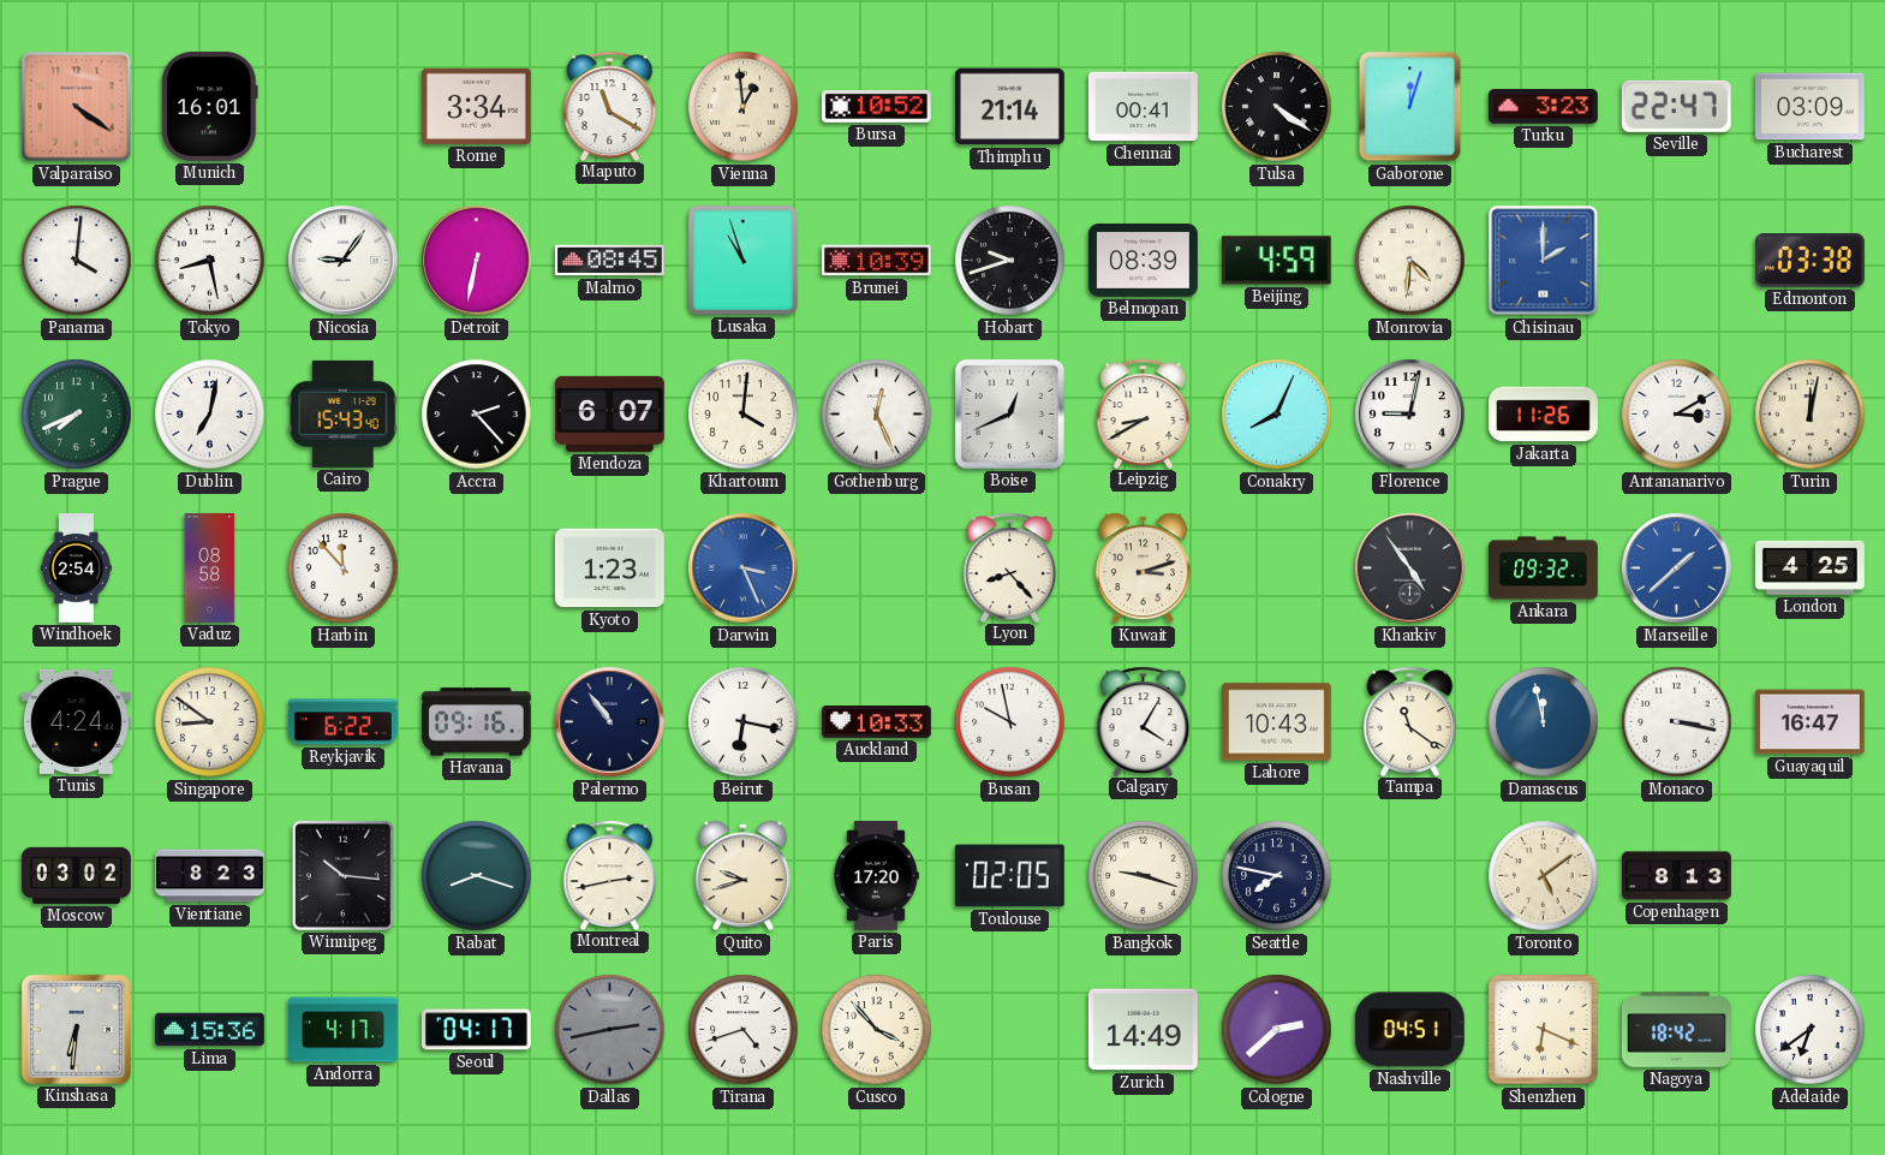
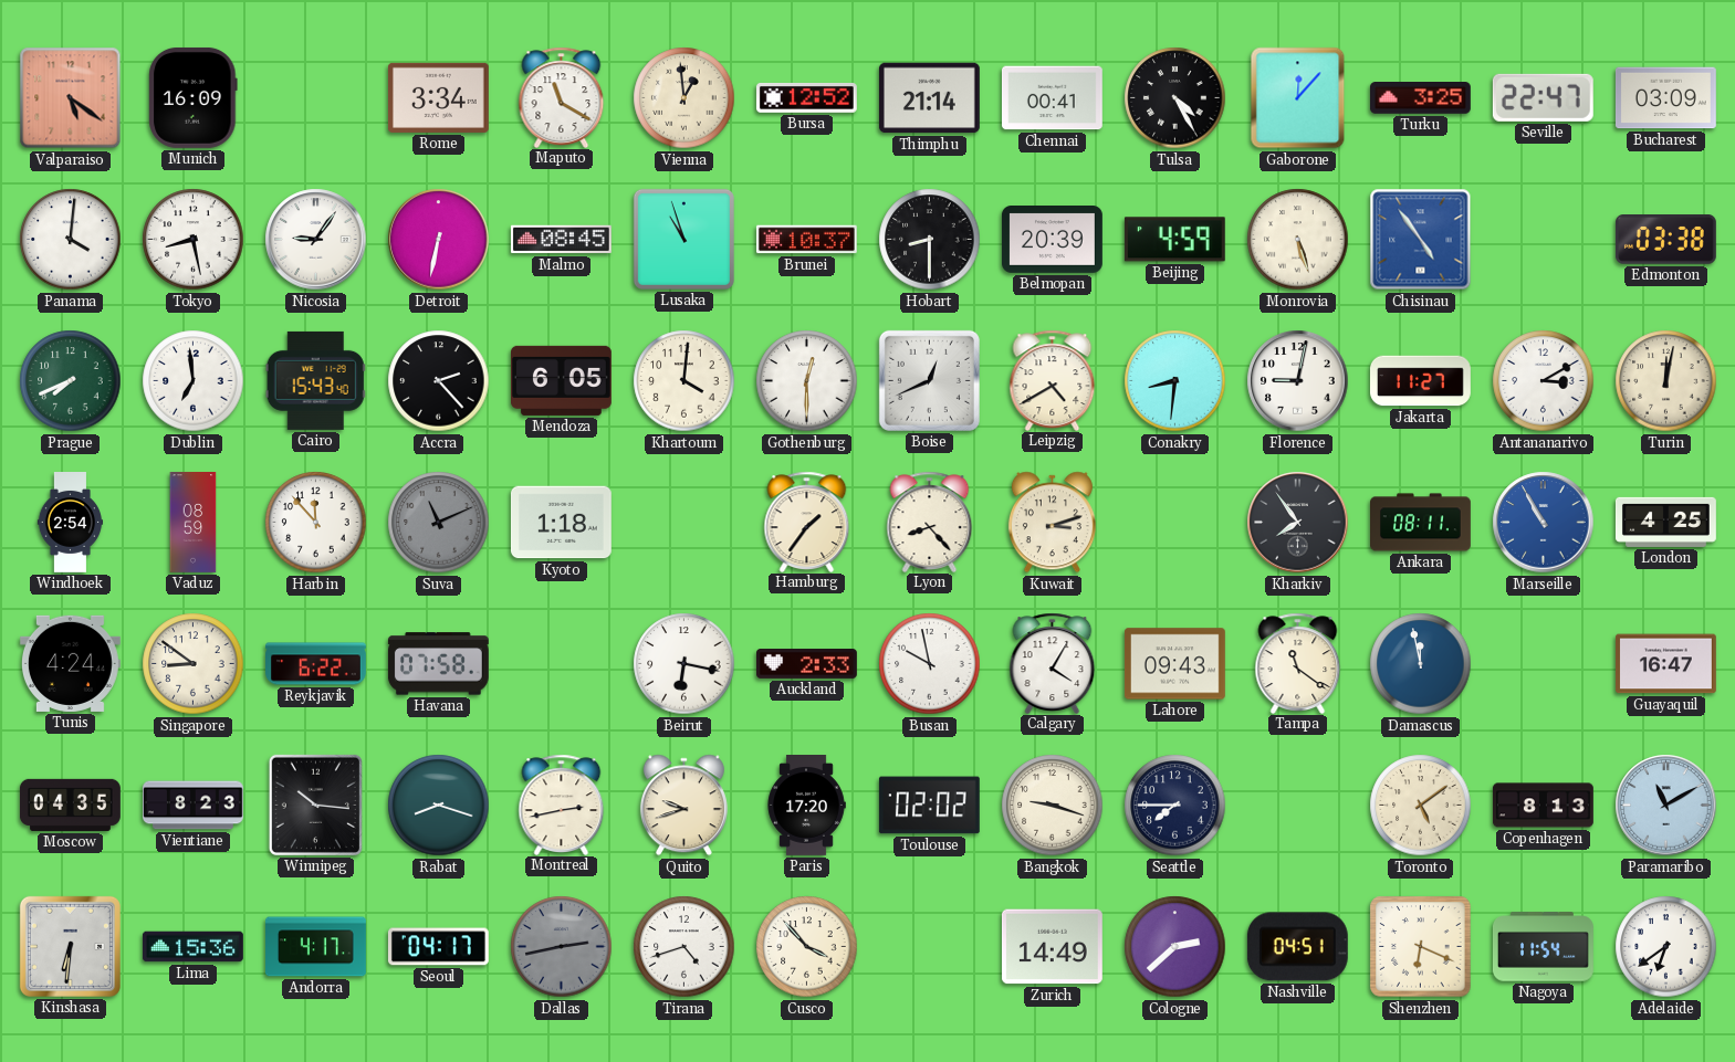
Valparaiso: 4:21 -> 5:21 (71, 98)
Munich: 16:01 -> 16:09 (194, 97)
Bursa: 10:52 -> 12:52 (806, 97)
Tulsa: 4:21 -> 4:25 (1175, 98)
Gaborone: 12:03 -> 12:07 (1298, 98)
Turku: 3:23 -> 3:25 (1420, 98)
Brunei: 10:39 -> 10:37 (806, 240)
Hobart: 9:42 -> 8:30 (930, 240)
Belmopan: 08:39 -> 20:39 (1052, 240)
Monrovia: 4:31 -> 5:27 (1298, 240)
Chisinau: 2:00 -> 4:54 (1421, 240)
Dublin: 7:02 -> 6:59 (194, 381)
Mendoza: 6:07 -> 6:05 (561, 380)
Gothenburg: 12:26 -> 12:30 (807, 381)
Leipzig: 8:40 -> 4:40 (1053, 380)
Conakry: 8:04 -> 8:31 (1175, 381)
Jakarta: 11:26 -> 11:27 (1421, 381)
Vaduz: 08:58 -> 08:59 (194, 523)
Suva: none -> 11:11 (439, 523)
Kyoto: 1:23 -> 1:18 (561, 523)
Darwin: 3:26 -> none (744, 568)
Hamburg: none -> 1:36 (807, 522)
Kharkiv: 4:54 -> 7:54 (1298, 523)
Ankara: 09:32 -> 08:11 (1421, 523)
Marseille: 1:38 -> 10:55 (1544, 523)
Havana: 09:16 -> 07:58 (438, 664)
Palermo: 10:54 -> none (610, 722)
Auckland: 10:33 -> 2:33 (807, 664)
Lahore: 10:43 -> 09:43 (1174, 664)
Monaco: 3:17 -> none (1677, 722)
Moscow: 03:02 -> 04:35 (70, 805)
Toulouse: 02:05 -> 02:02 (929, 806)
Seattle: 7:47 -> 7:45 (1175, 806)
Paramaribo: none -> 11:10 (1666, 806)
Nagoya: 18:42 -> 11:54 (1544, 947)
